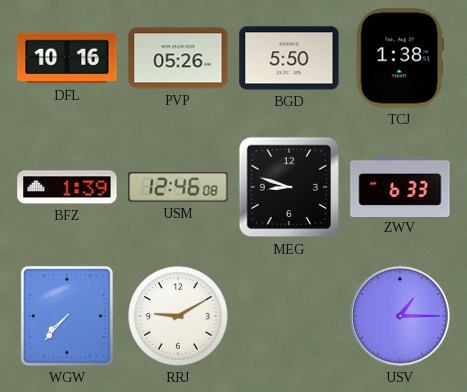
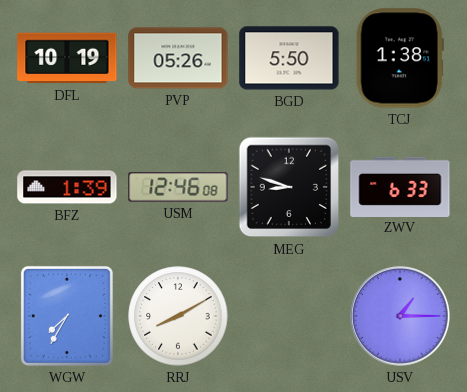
DFL: 10:16 -> 10:19 (67, 58)
WGW: 7:37 -> 7:35 (67, 316)
RRJ: 9:10 -> 8:10 (178, 316)
